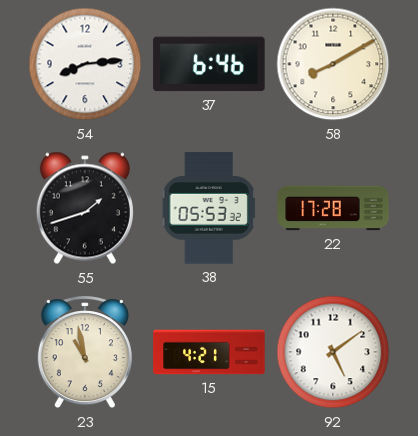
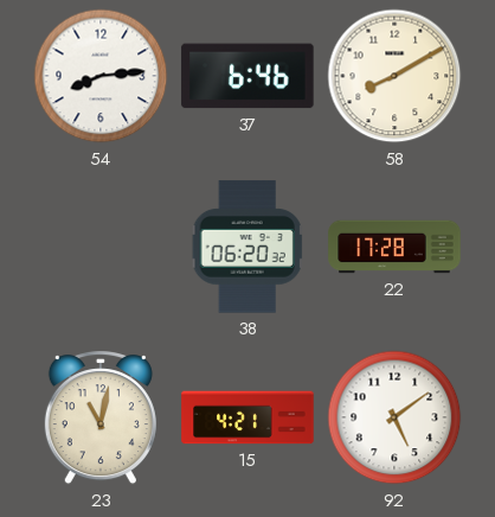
55: 1:42 -> none (85, 208)
38: 05:53 -> 06:20 (247, 247)
23: 10:58 -> 11:02 (101, 419)
